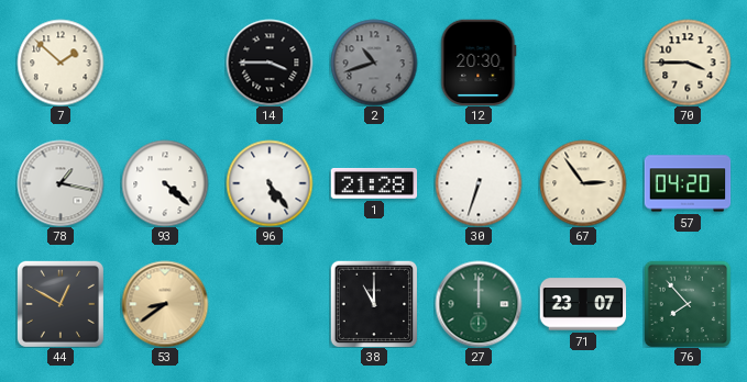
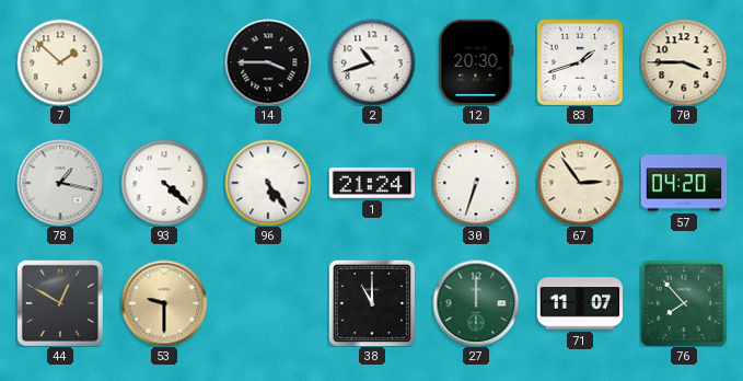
2 dial: grey -> white (372, 62)
83: none -> 1:42 (580, 62)
1: 21:28 -> 21:24 (372, 184)
53: 8:39 -> 9:30 (164, 303)
71: 23:07 -> 11:07 (580, 303)
